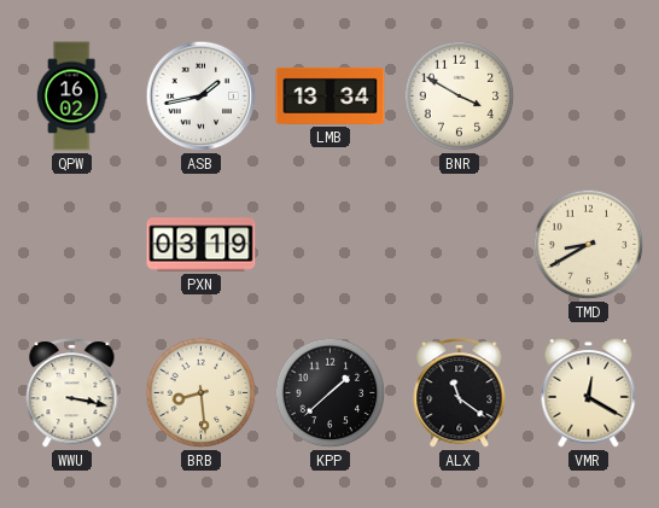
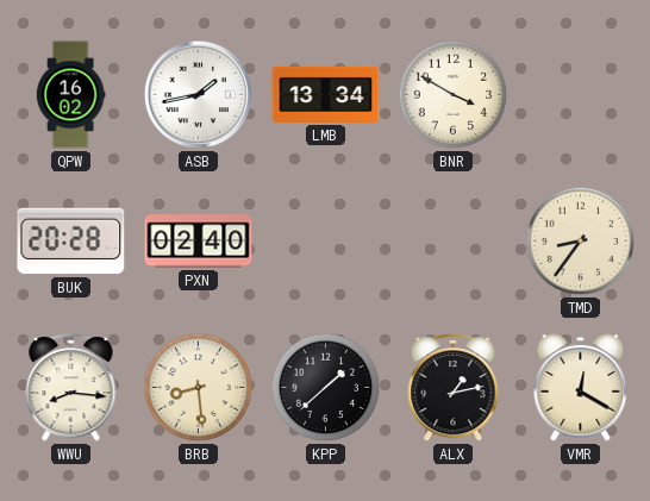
BUK: none -> 20:28 (71, 242)
PXN: 03:19 -> 02:40 (199, 242)
TMD: 8:40 -> 8:36 (581, 242)
WWU: 3:17 -> 8:16 (71, 388)
ALX: 11:21 -> 1:13 (454, 388)
